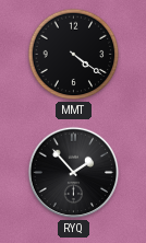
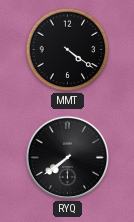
RYQ: 1:53 -> 7:39 (68, 158)
